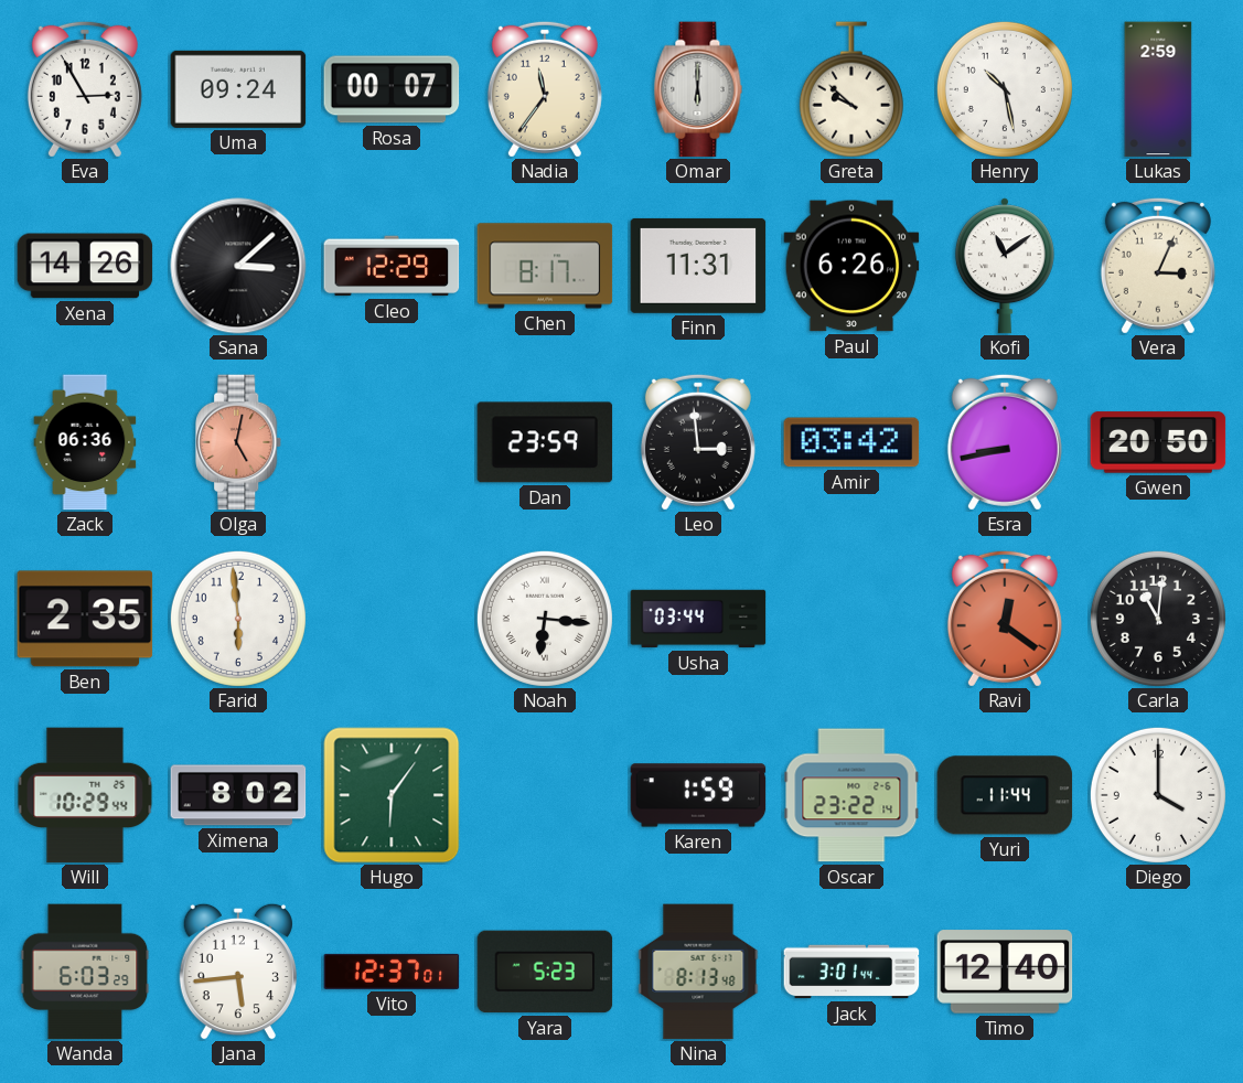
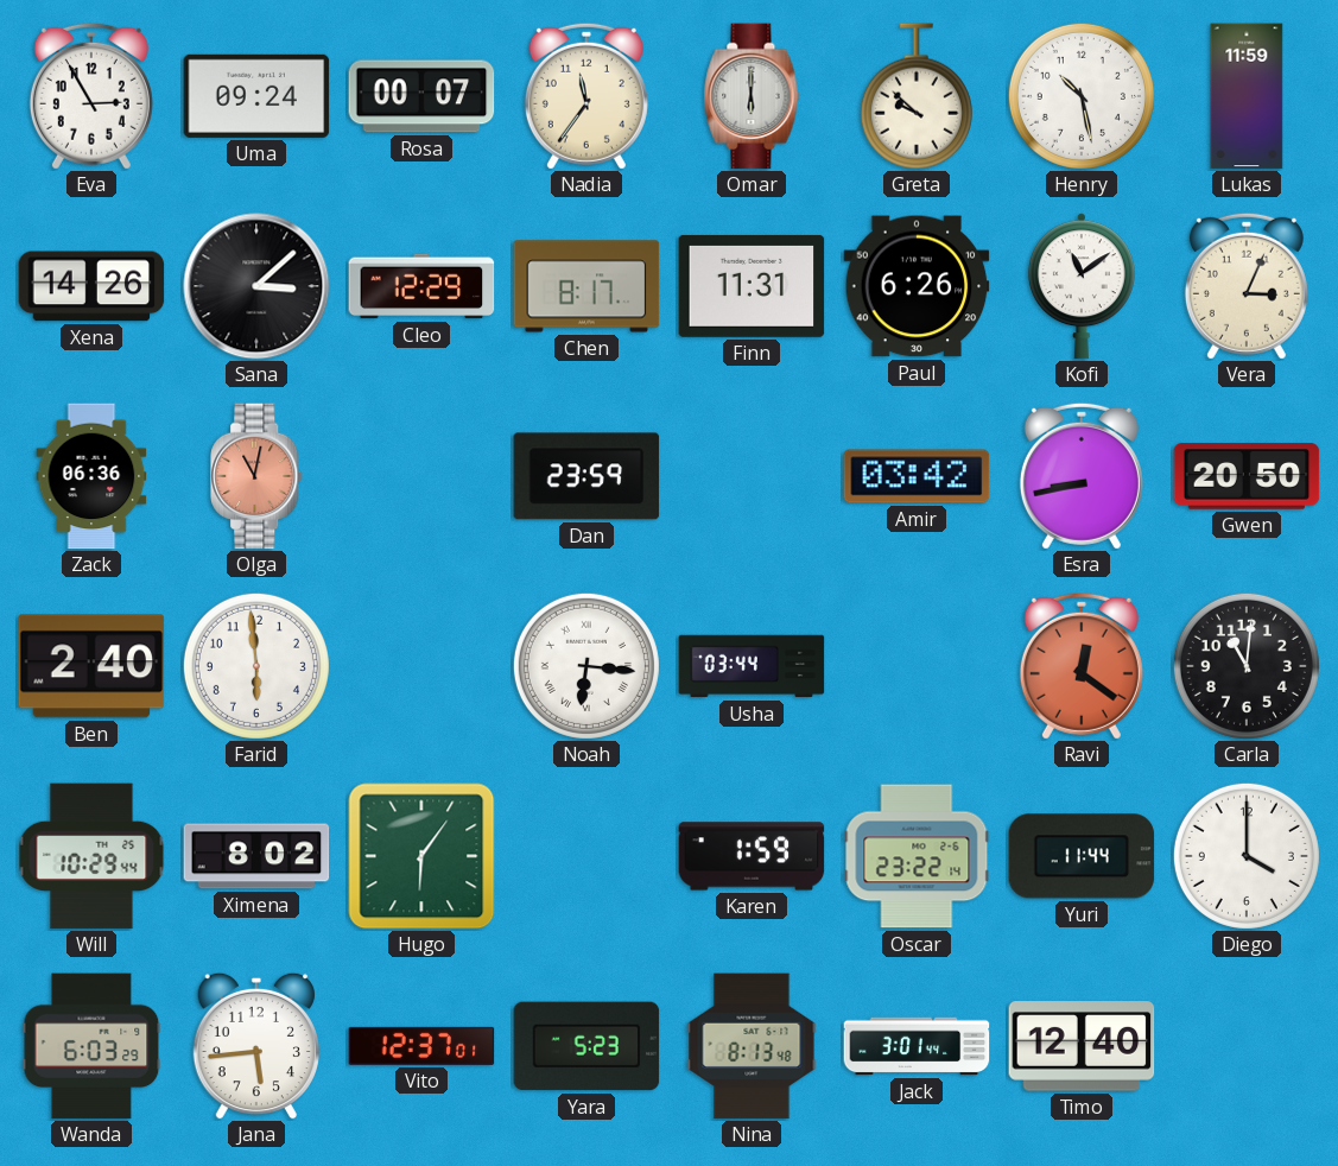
Lukas: 2:59 -> 11:59 (1247, 96)
Olga: 5:02 -> 11:02 (258, 476)
Leo: 2:59 -> none (698, 442)
Ben: 2:35 -> 2:40 (91, 666)
